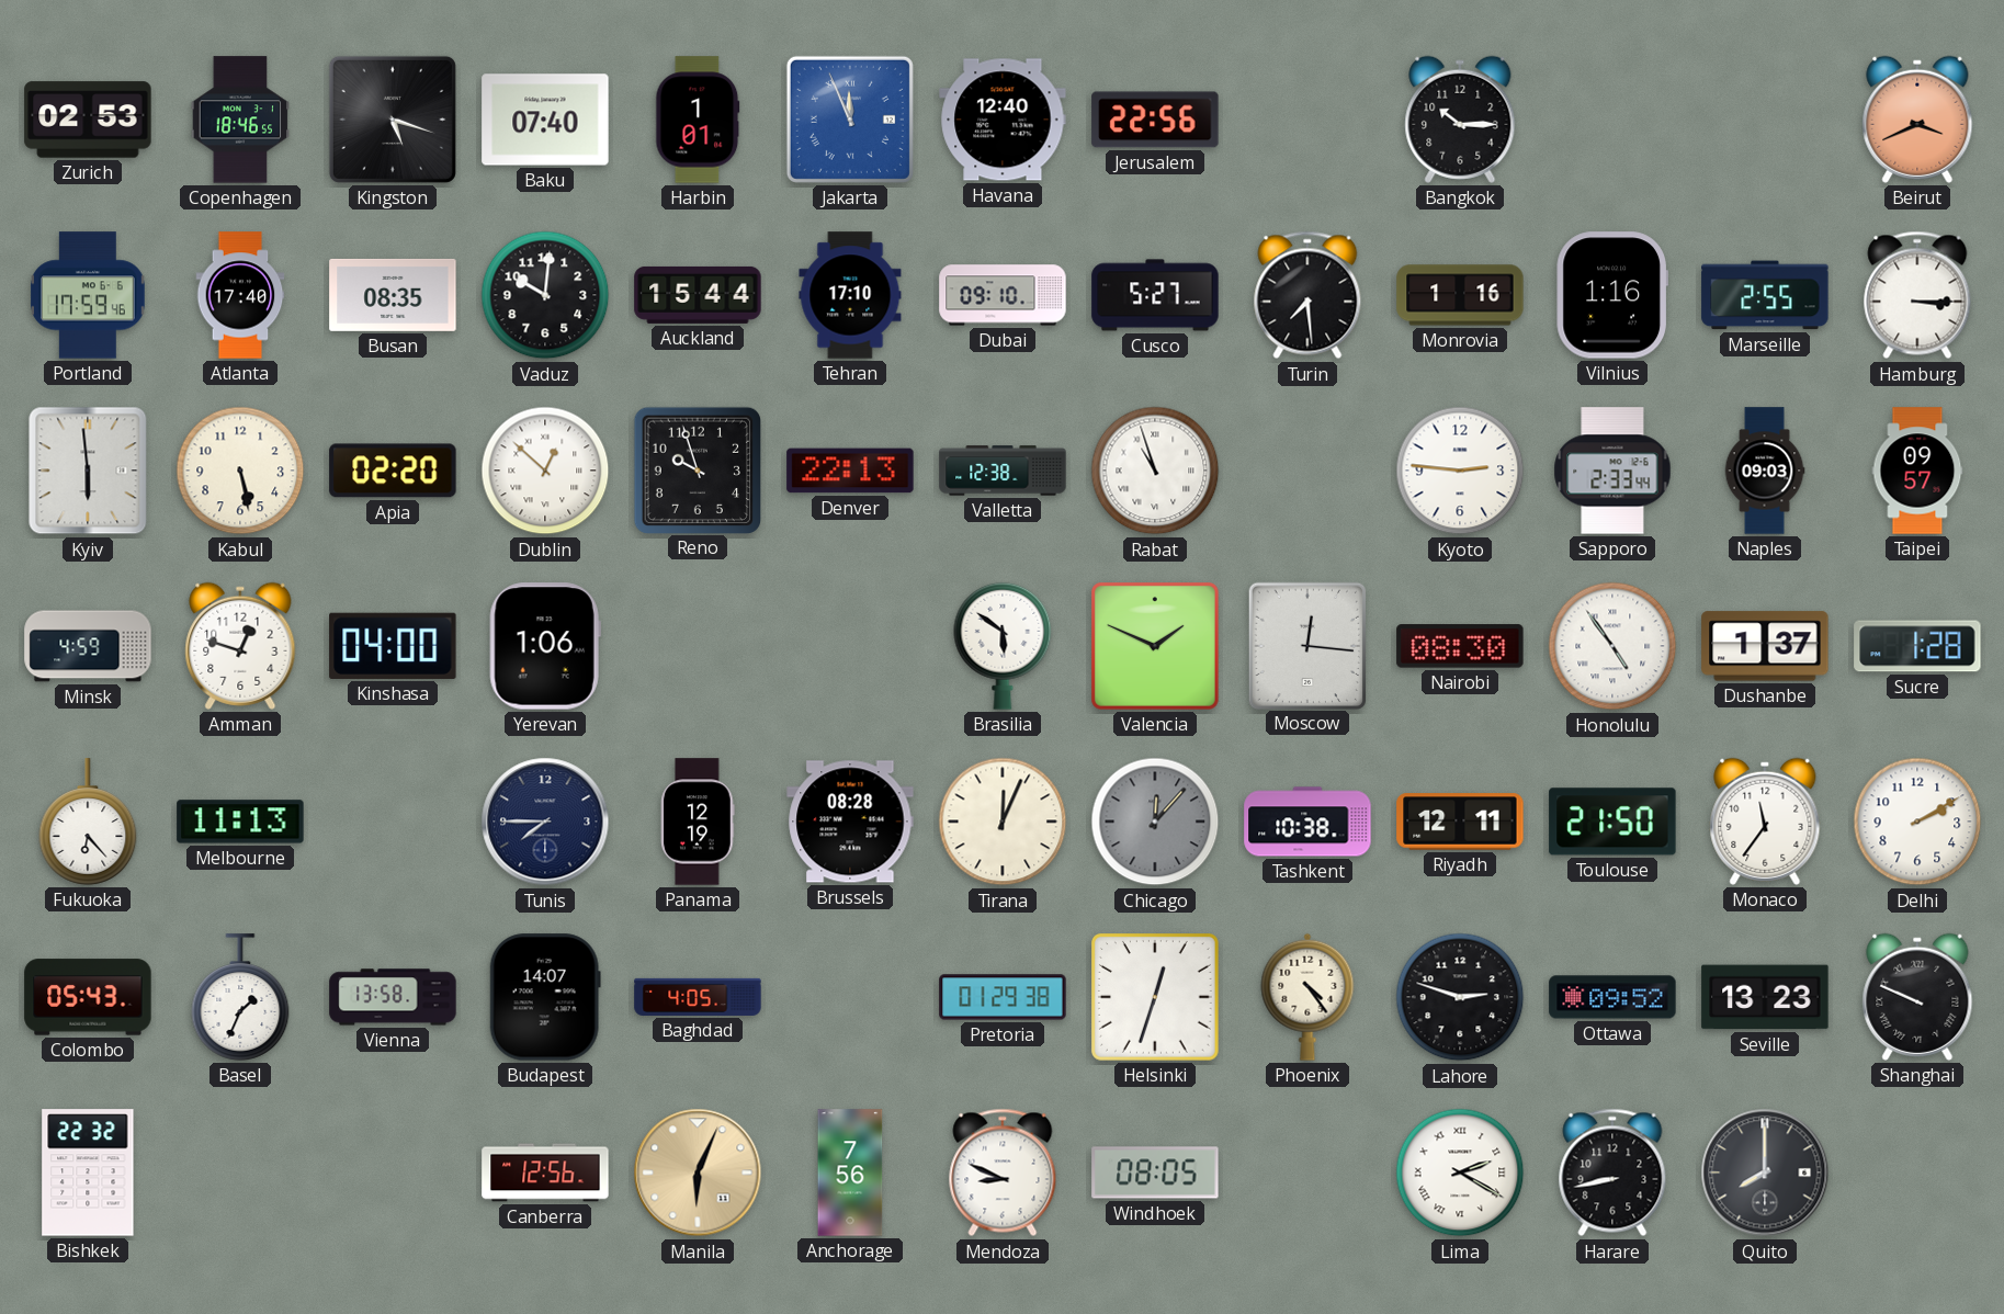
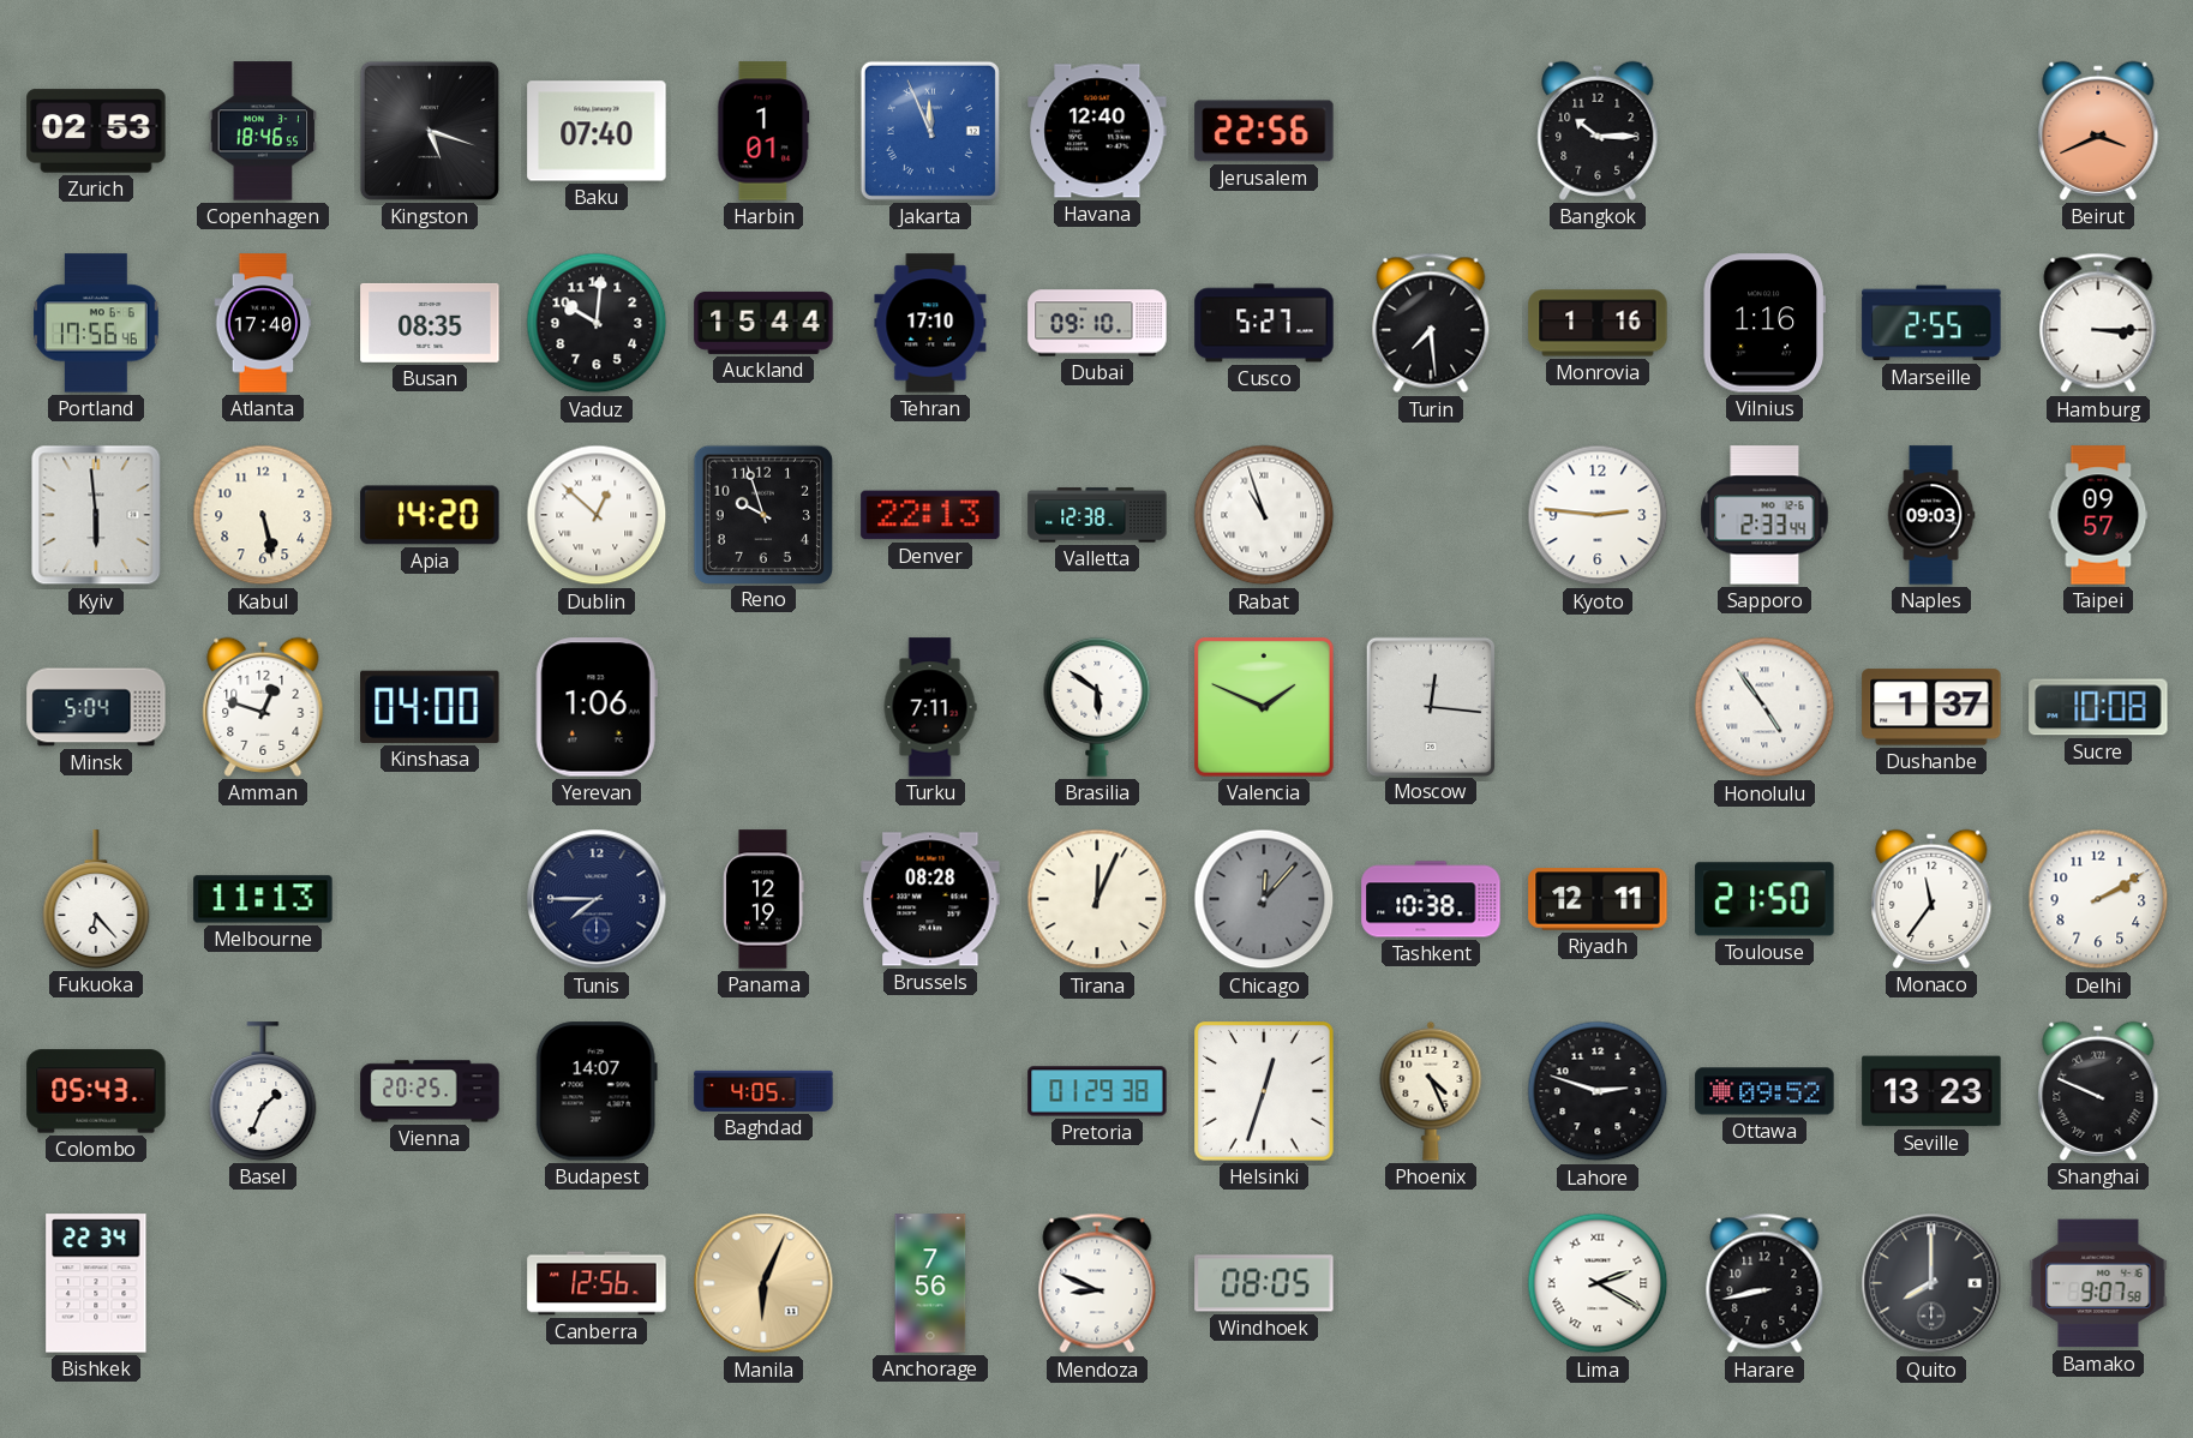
Portland: 17:59 -> 17:56 (97, 323)
Apia: 02:20 -> 14:20 (430, 515)
Minsk: 4:59 -> 5:04 (96, 707)
Turku: none -> 7:11 (930, 707)
Nairobi: 08:30 -> none (1460, 646)
Sucre: 1:28 -> 10:08 (2098, 707)
Vienna: 13:58 -> 20:25 (430, 1091)
Phoenix: 4:24 -> 4:26 (1431, 1091)
Bishkek: 22:32 -> 22:34 (96, 1283)
Bamako: none -> 9:07 (2098, 1283)
